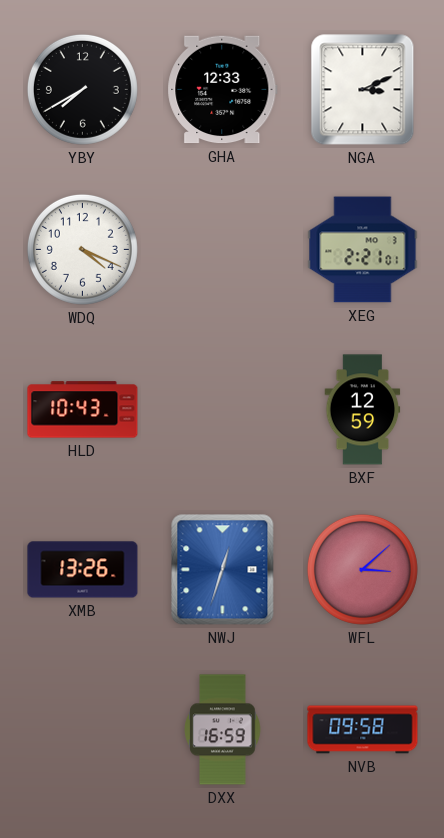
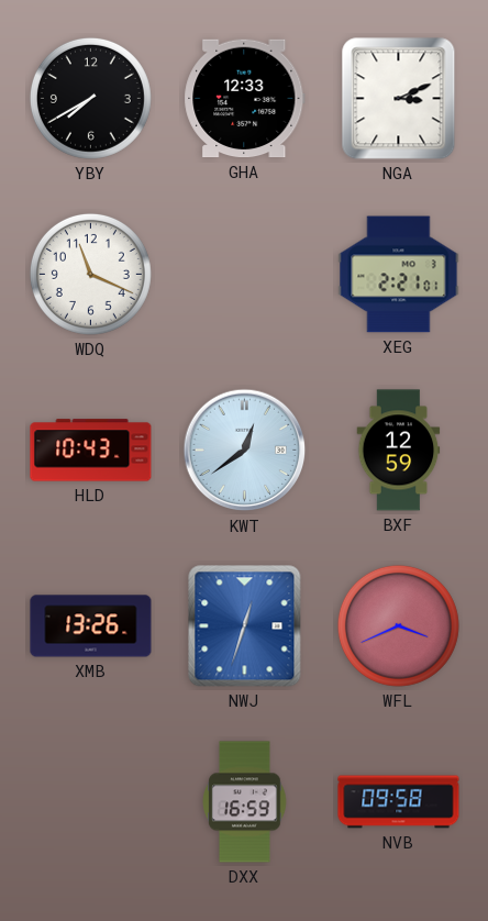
WDQ: 4:19 -> 11:19 (90, 274)
KWT: none -> 12:39 (245, 451)
WFL: 3:08 -> 3:41 (398, 625)
